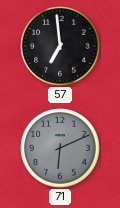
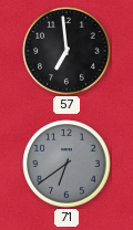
71: 6:11 -> 6:39 (66, 164)
